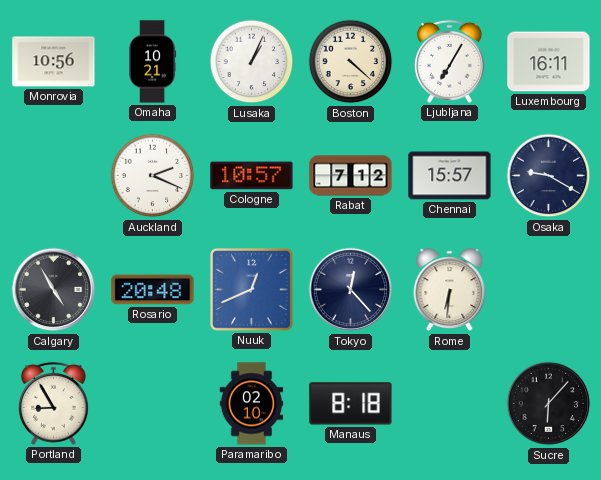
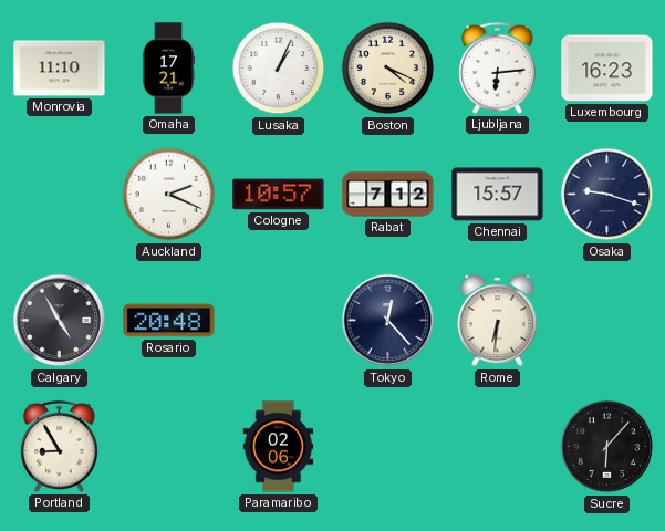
Monrovia: 10:56 -> 11:10 (60, 69)
Omaha: 10:21 -> 17:21 (169, 69)
Boston: 4:22 -> 4:19 (388, 69)
Ljubljana: 7:05 -> 6:14 (497, 67)
Luxembourg: 16:11 -> 16:23 (607, 69)
Osaka: 9:20 -> 9:18 (607, 195)
Nuuk: 12:41 -> none (252, 290)
Paramaribo: 02:10 -> 02:06 (279, 447)
Manaus: 8:18 -> none (351, 404)
